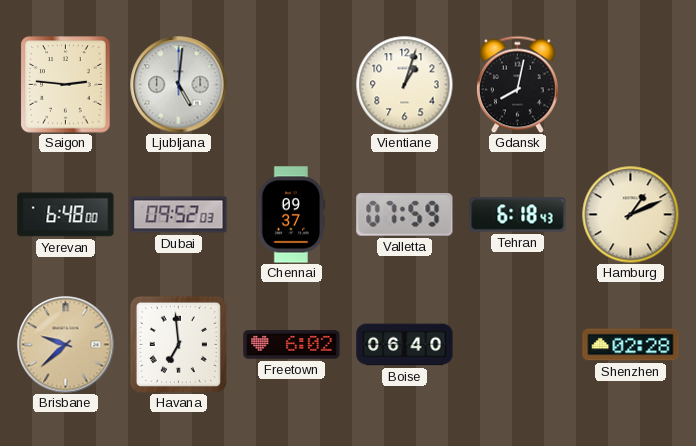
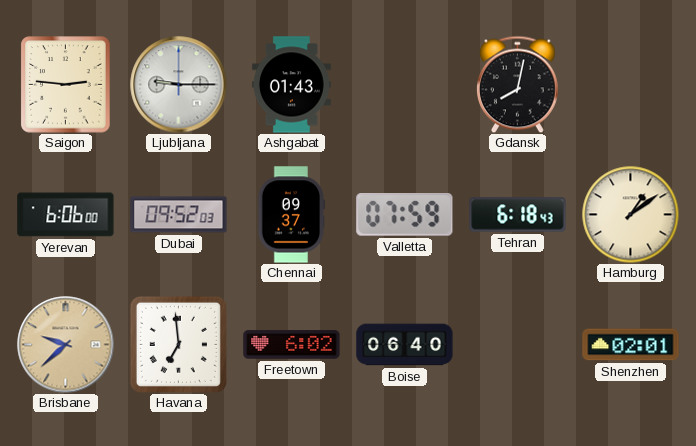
Ljubljana: 5:01 -> 9:15 (179, 85)
Ashgabat: none -> 01:43 (291, 85)
Vientiane: 1:03 -> none (404, 84)
Yerevan: 6:48 -> 6:06 (66, 215)
Hamburg: 1:11 -> 1:09 (630, 214)
Shenzhen: 02:28 -> 02:01 (631, 345)
